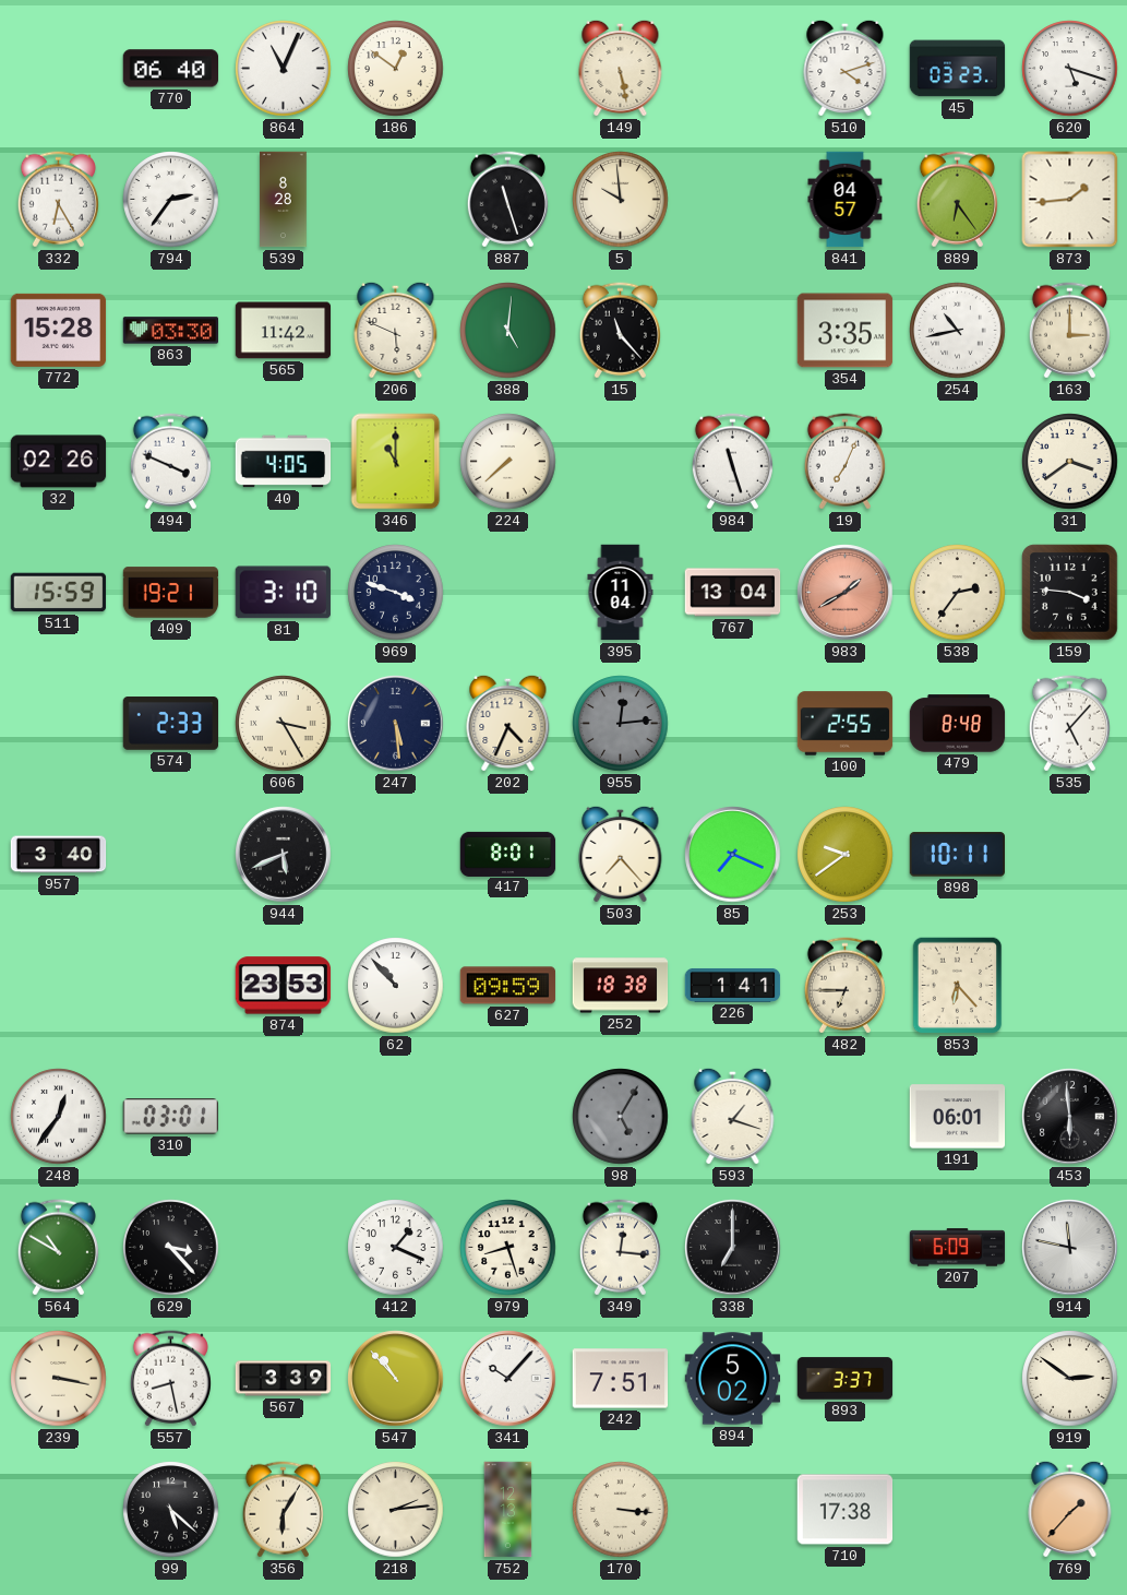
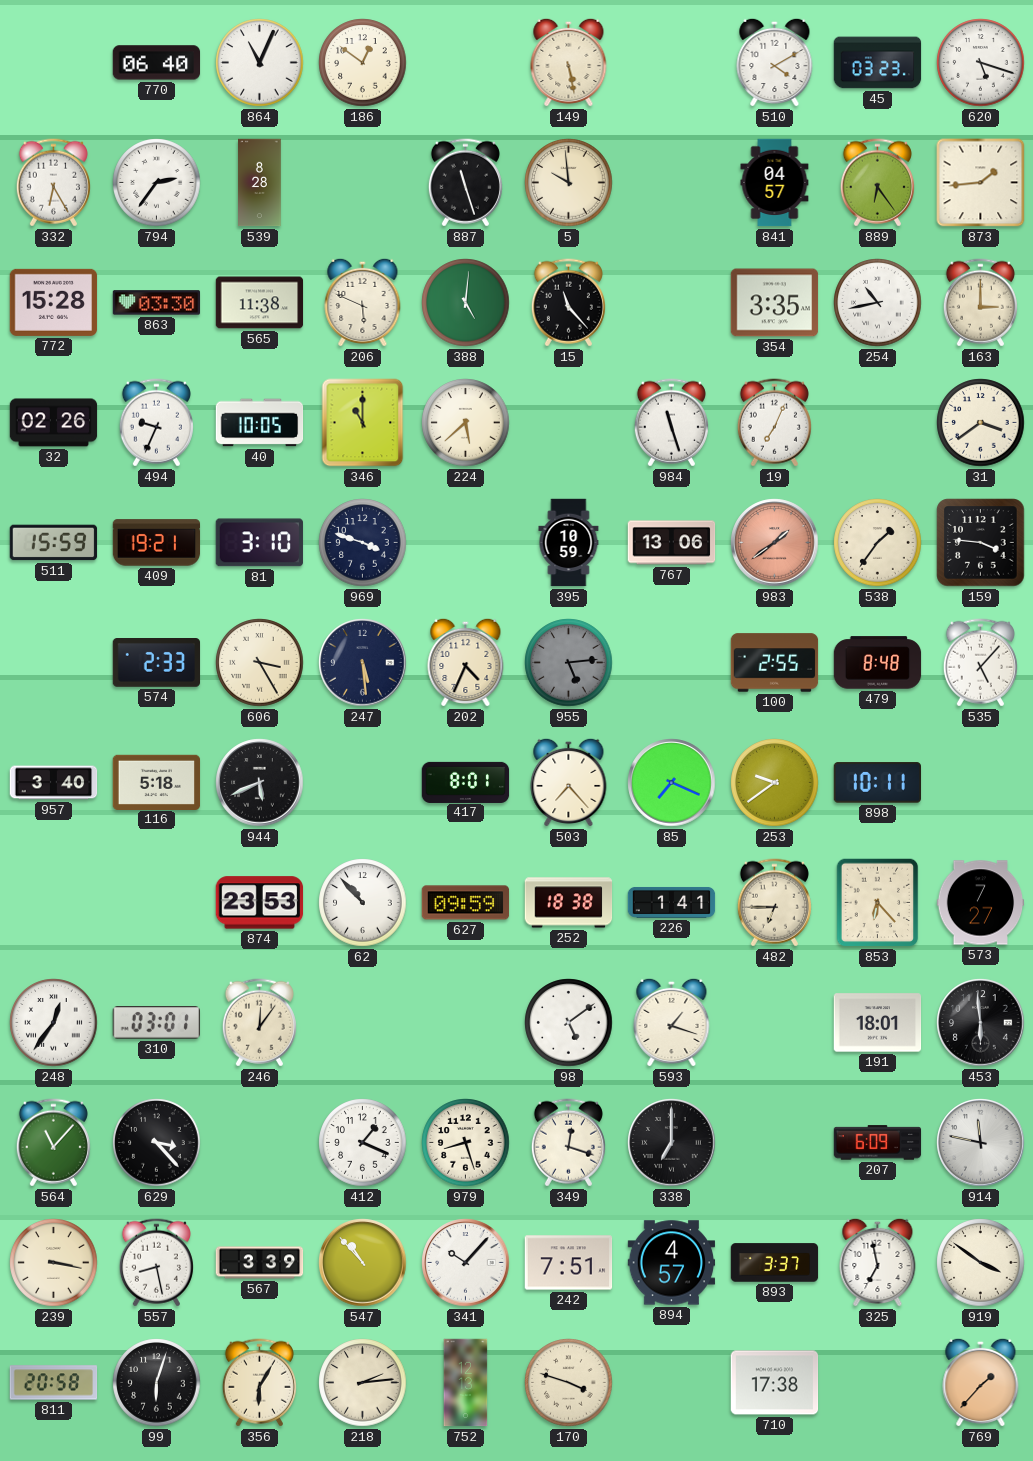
510: 4:12 -> 4:10 (775, 62)
565: 11:42 -> 11:38 (260, 303)
494: 3:49 -> 9:34 (156, 423)
40: 4:05 -> 10:05 (260, 423)
224: 7:38 -> 5:38 (466, 423)
395: 11:04 -> 10:59 (569, 543)
767: 13:04 -> 13:06 (672, 543)
983: 1:40 -> 1:39 (775, 543)
538: 2:36 -> 1:36 (878, 543)
955: 12:14 -> 5:14 (569, 663)
116: none -> 5:18 (157, 782)
573: none -> 7:27 (981, 903)
246: none -> 12:06 (259, 1023)
98: 5:05 -> 5:09 (569, 1023)
98 dial: grey -> white (569, 1023)
191: 06:01 -> 18:01 (878, 1023)
564: 10:50 -> 11:07 (53, 1143)
349: 12:16 -> 12:18 (568, 1143)
894: 5:02 -> 4:57 (672, 1263)
325: none -> 6:58 (878, 1262)
919: 2:51 -> 3:51 (981, 1263)
811: none -> 20:58 (54, 1383)
99: 5:22 -> 6:03 (157, 1383)
170: 3:16 -> 3:48 (569, 1383)
